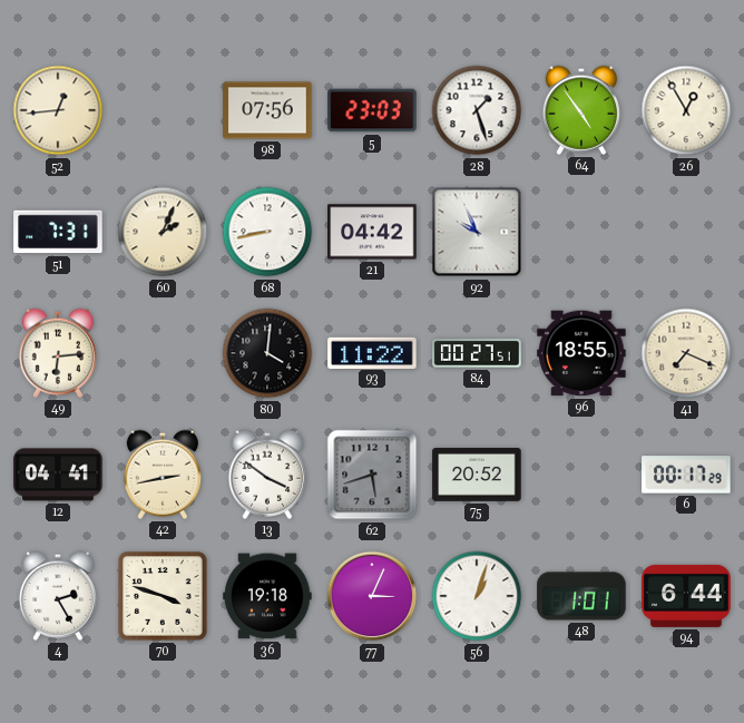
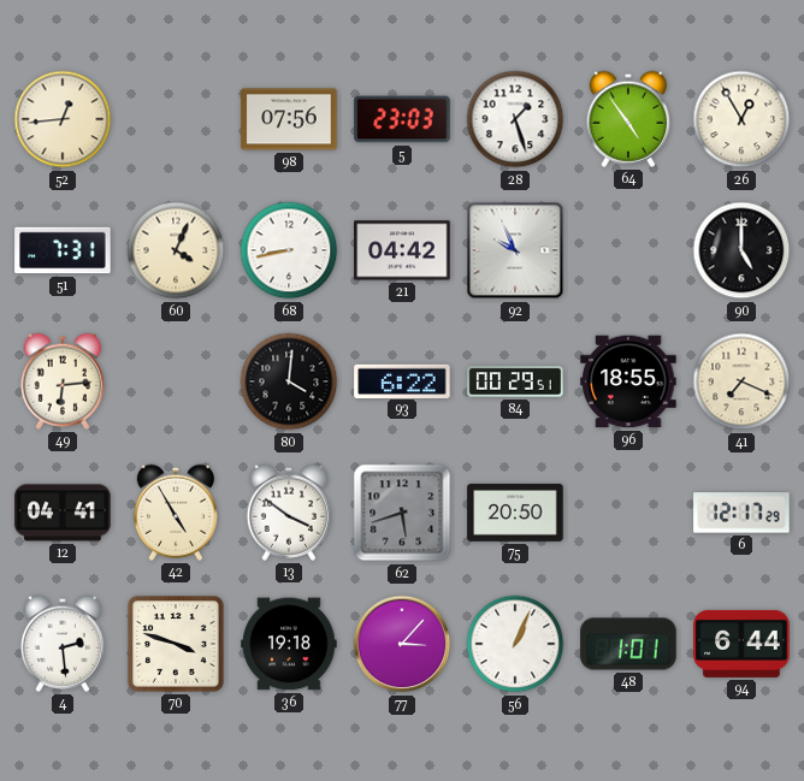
60: 2:04 -> 4:04 (176, 250)
90: none -> 5:00 (741, 250)
93: 11:22 -> 6:22 (402, 380)
84: 00:27 -> 00:29 (515, 381)
42: 2:43 -> 4:55 (175, 513)
75: 20:52 -> 20:50 (515, 513)
6: 00:17 -> 12:17 (741, 513)
4: 2:25 -> 2:29 (61, 644)
77: 3:04 -> 3:07 (402, 644)
56: 1:03 -> 1:04 (515, 644)
